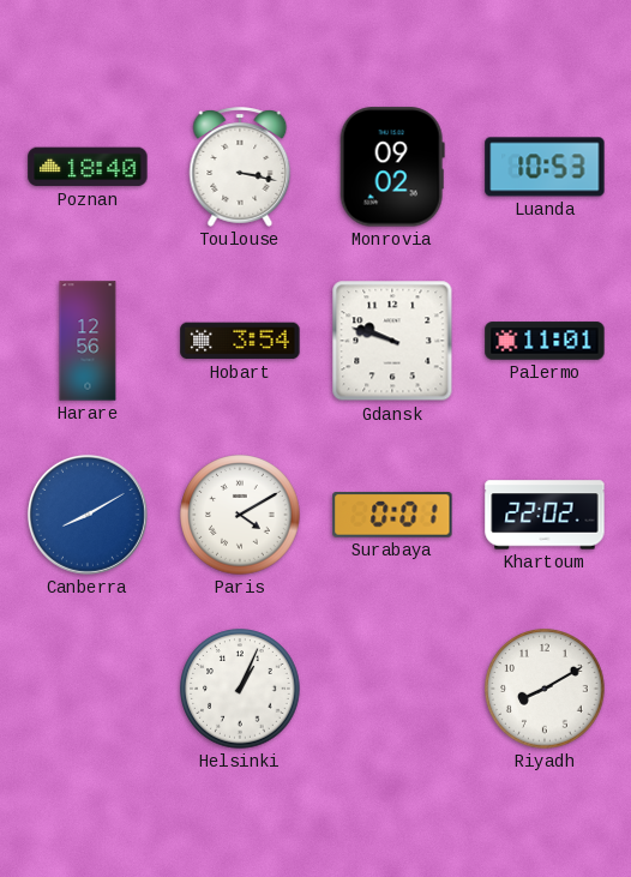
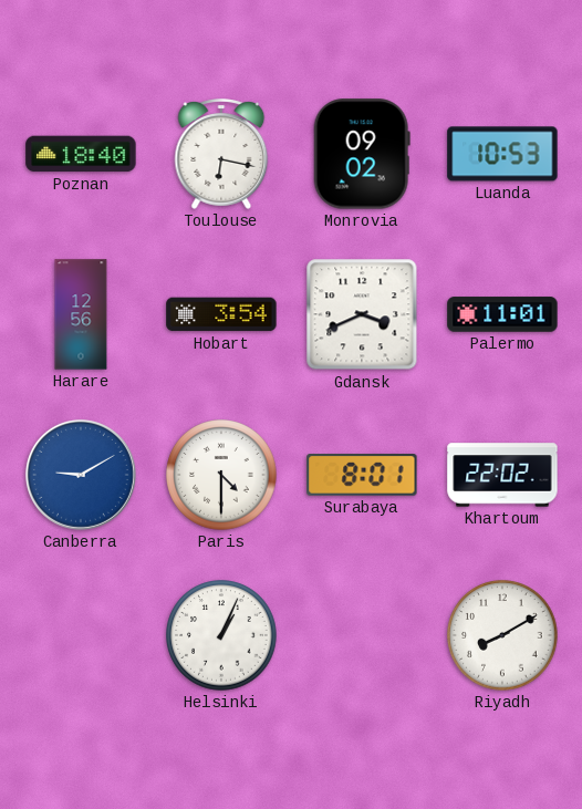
Toulouse: 3:17 -> 6:17 (221, 154)
Gdansk: 9:48 -> 3:41 (362, 314)
Canberra: 8:10 -> 9:10 (81, 475)
Paris: 4:10 -> 4:30 (221, 475)
Surabaya: 0:01 -> 8:01 (362, 476)
